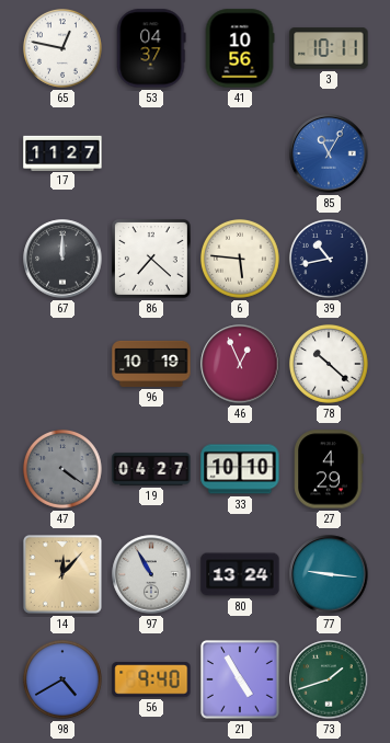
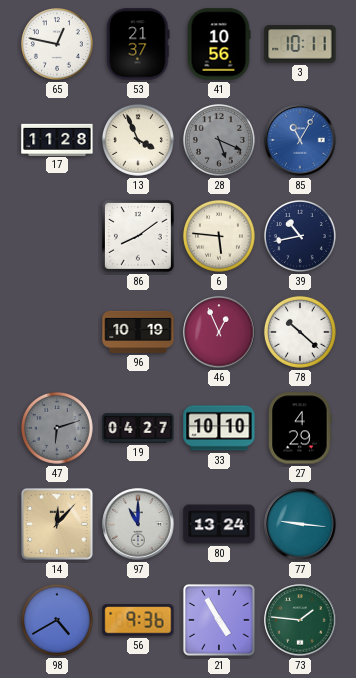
53: 04:37 -> 21:37 (138, 44)
17: 11:27 -> 11:28 (57, 139)
13: none -> 3:56 (138, 140)
28: none -> 5:19 (219, 140)
67: 12:00 -> none (62, 259)
86: 7:22 -> 8:09 (139, 237)
47: 4:21 -> 6:12 (57, 428)
97: 10:55 -> 11:00 (138, 524)
56: 9:40 -> 9:36 (138, 620)
73: 1:42 -> 1:46 (300, 620)
